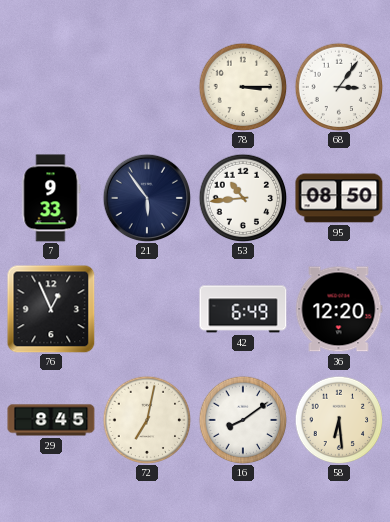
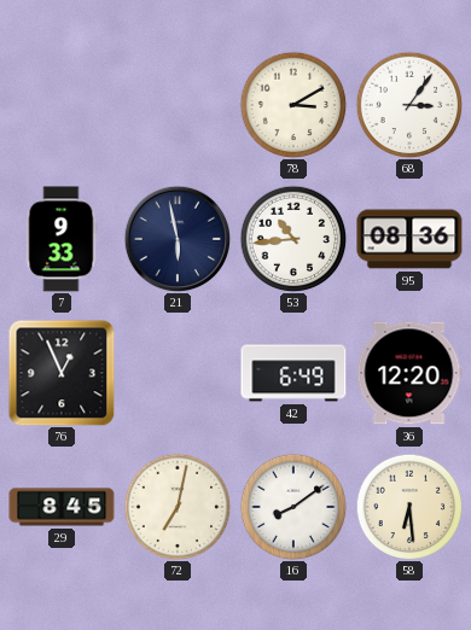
78: 3:15 -> 3:10 (293, 105)
21: 5:54 -> 5:58 (178, 239)
95: 08:50 -> 08:36 (409, 239)
